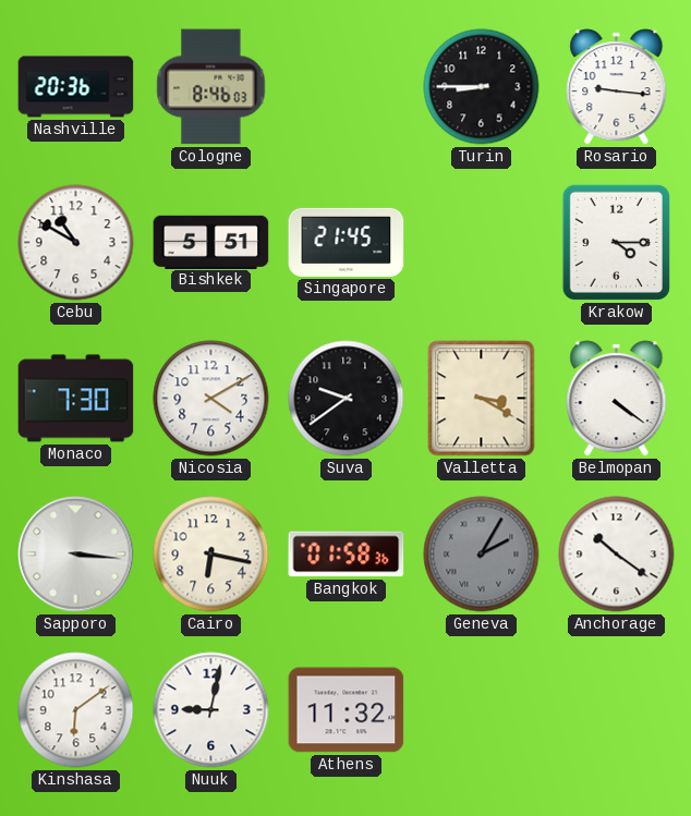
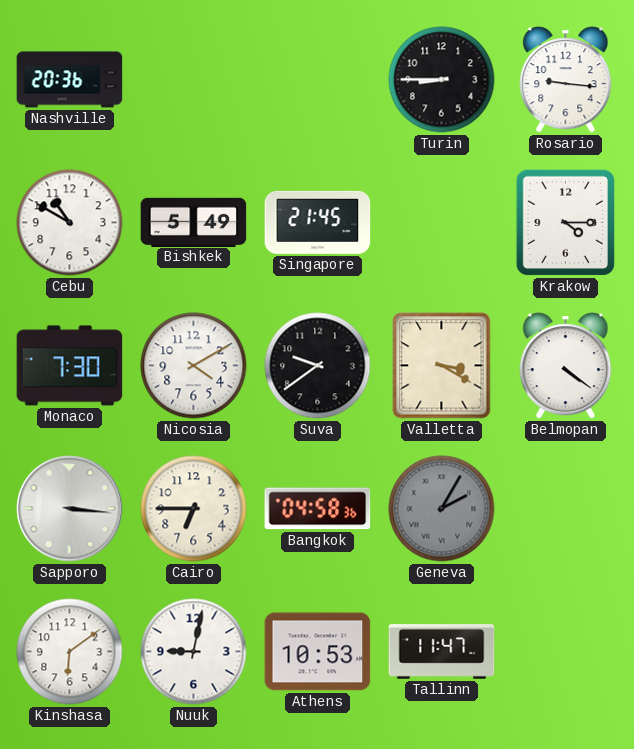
Cologne: 8:46 -> none (211, 87)
Bishkek: 5:51 -> 5:49 (194, 222)
Cairo: 6:17 -> 6:45 (194, 509)
Bangkok: 01:58 -> 04:58 (318, 509)
Anchorage: 10:21 -> none (617, 555)
Athens: 11:32 -> 10:53 (318, 652)
Tallinn: none -> 11:47 (442, 652)
